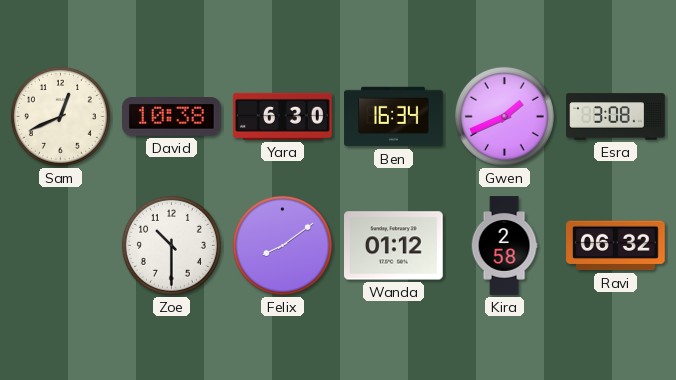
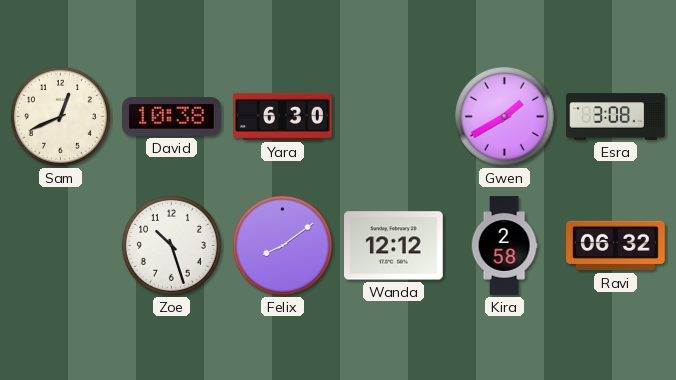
Ben: 16:34 -> none (394, 117)
Gwen: 1:41 -> 1:40 (504, 116)
Zoe: 10:30 -> 10:27 (171, 245)
Wanda: 01:12 -> 12:12 (394, 246)
